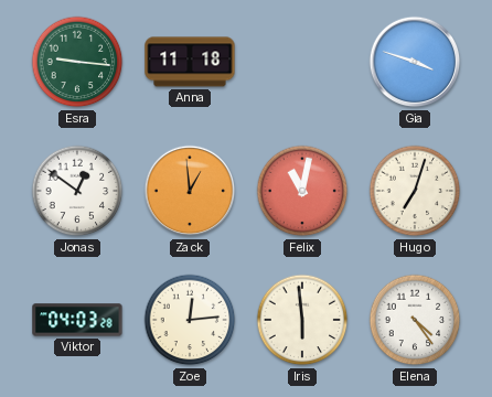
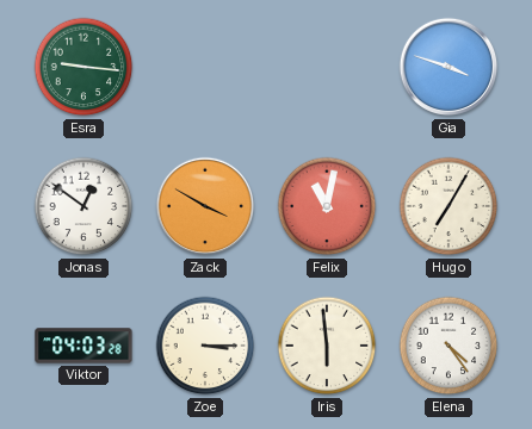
Anna: 11:18 -> none (190, 62)
Zack: 12:59 -> 3:50 (205, 206)
Hugo: 7:03 -> 7:05 (449, 206)
Zoe: 12:14 -> 3:15 (205, 346)
